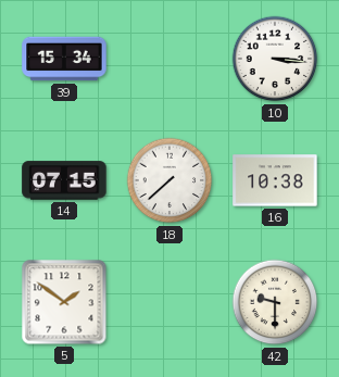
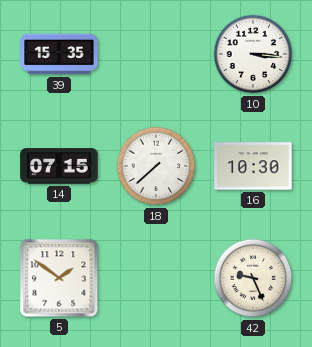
39: 15:34 -> 15:35 (59, 54)
16: 10:38 -> 10:30 (253, 166)
42: 9:30 -> 9:26 (253, 278)
